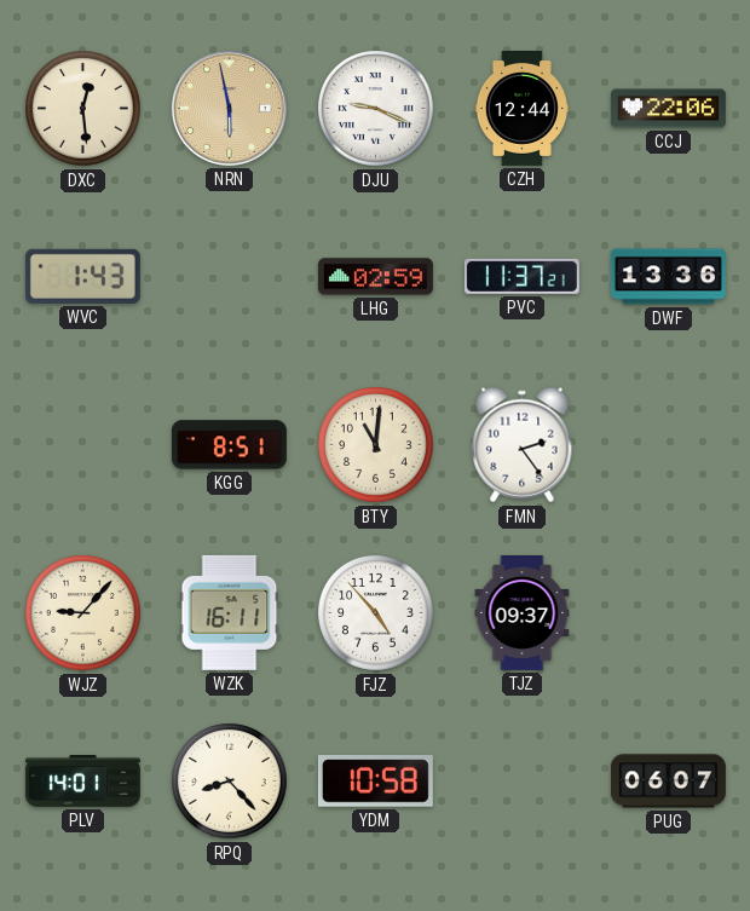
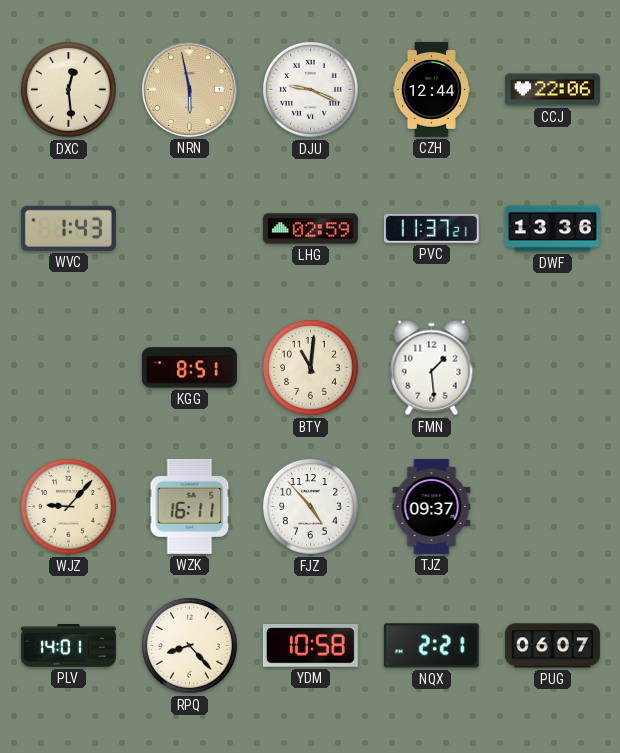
FMN: 2:24 -> 1:29 (432, 368)
NQX: none -> 2:21 (431, 646)
